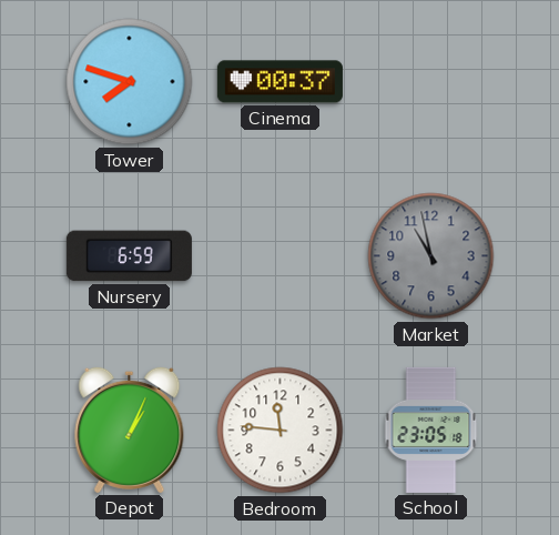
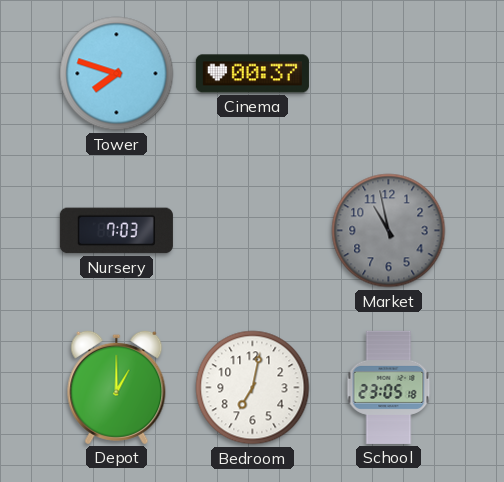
Nursery: 6:59 -> 7:03 (116, 231)
Depot: 1:04 -> 1:00 (117, 387)
Bedroom: 11:46 -> 7:02 (253, 388)
